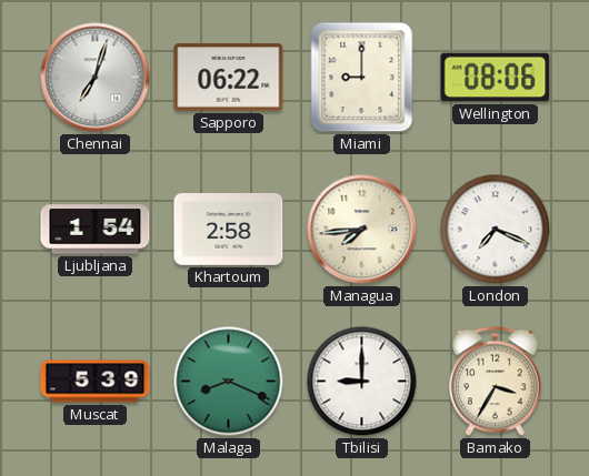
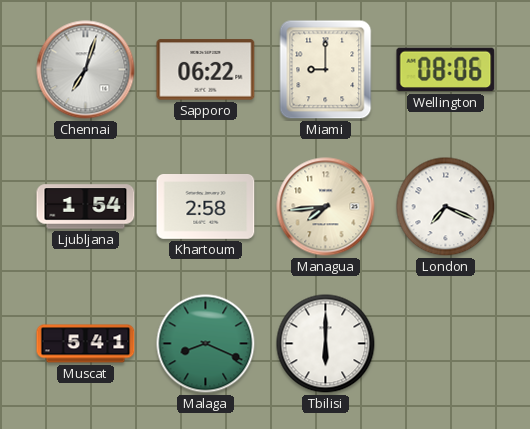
Muscat: 5:39 -> 5:41 (86, 344)
Tbilisi: 9:00 -> 6:00 (326, 344)
Bamako: 3:35 -> none (496, 382)
